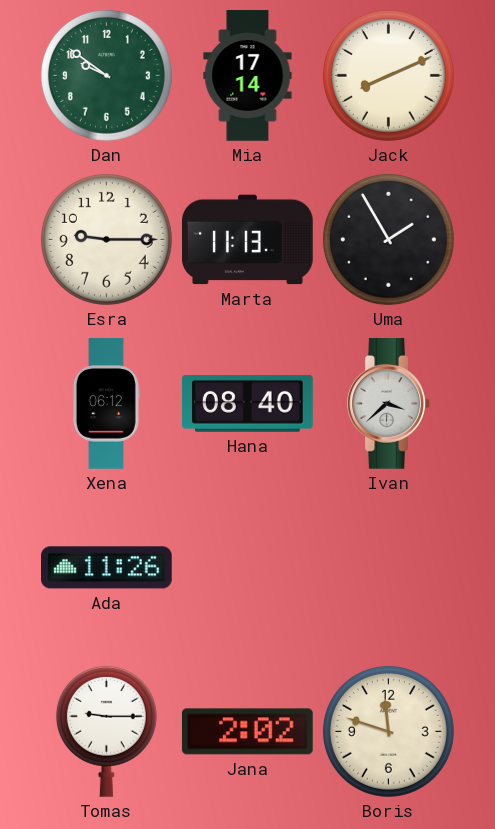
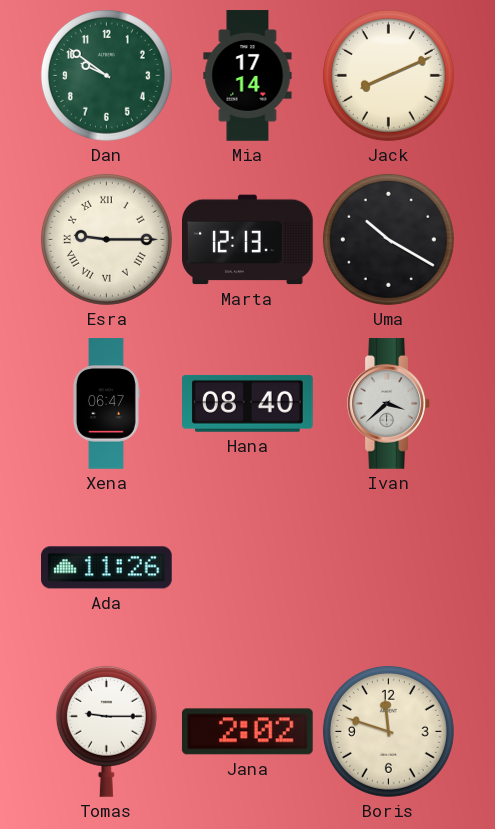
Esra numerals: Arabic -> Roman (106, 239)
Marta: 11:13 -> 12:13 (248, 240)
Uma: 1:55 -> 10:20 (388, 239)
Xena: 06:12 -> 06:47 (106, 404)
